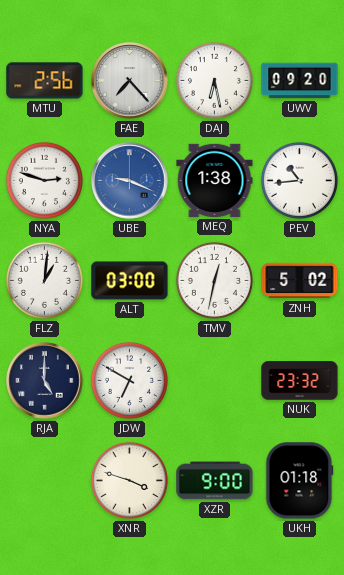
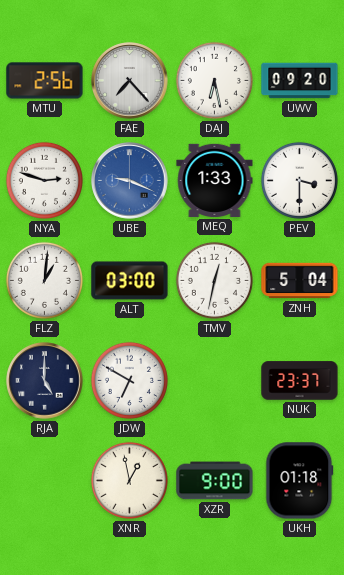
MEQ: 1:38 -> 1:33 (215, 180)
PEV: 10:44 -> 3:30 (299, 180)
ZNH: 5:02 -> 5:04 (300, 281)
NUK: 23:32 -> 23:37 (300, 381)
XNR: 3:48 -> 12:58 (129, 480)
